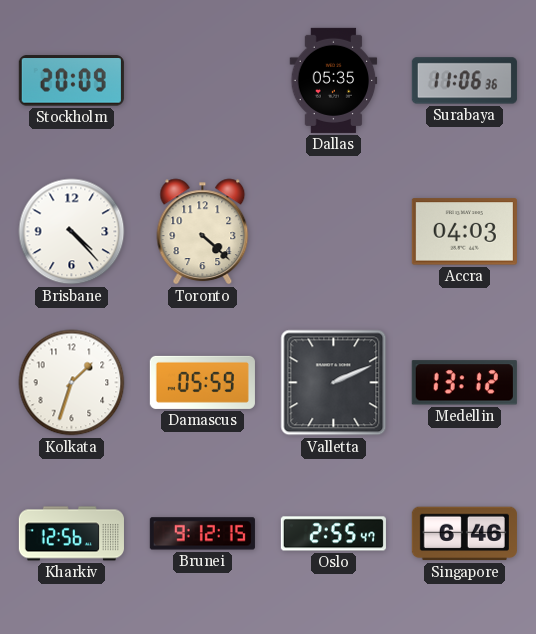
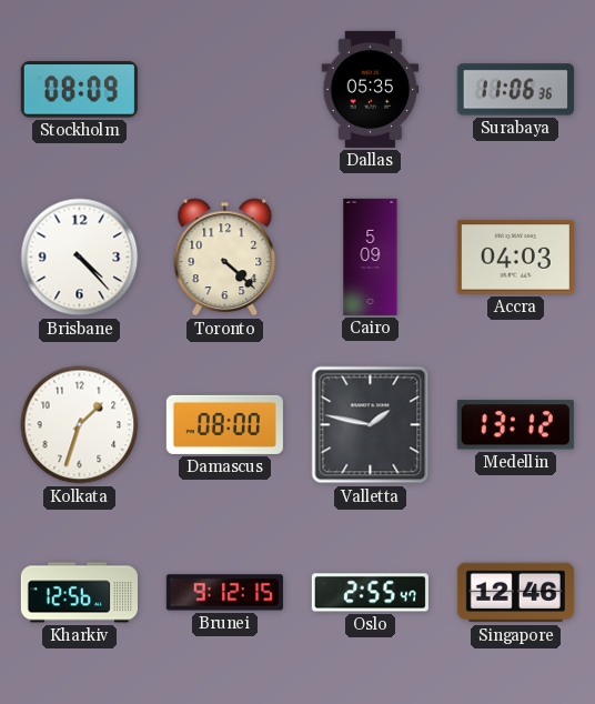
Stockholm: 20:09 -> 08:09 (79, 90)
Cairo: none -> 5:09 (371, 257)
Damascus: 05:59 -> 08:00 (224, 424)
Valletta: 2:11 -> 1:47 (371, 425)
Singapore: 6:46 -> 12:46 (515, 593)
